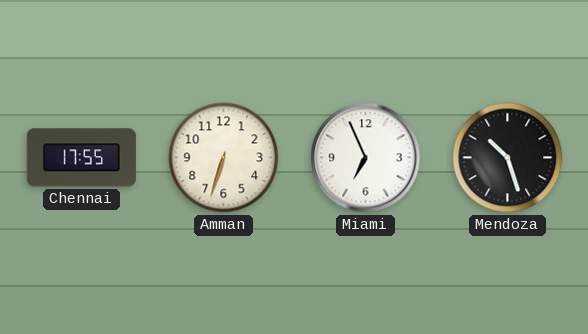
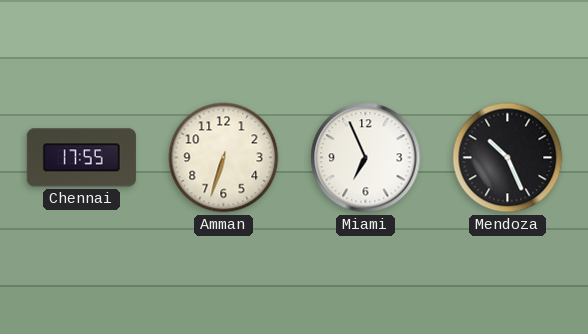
Mendoza: 10:27 -> 10:26 (508, 158)
